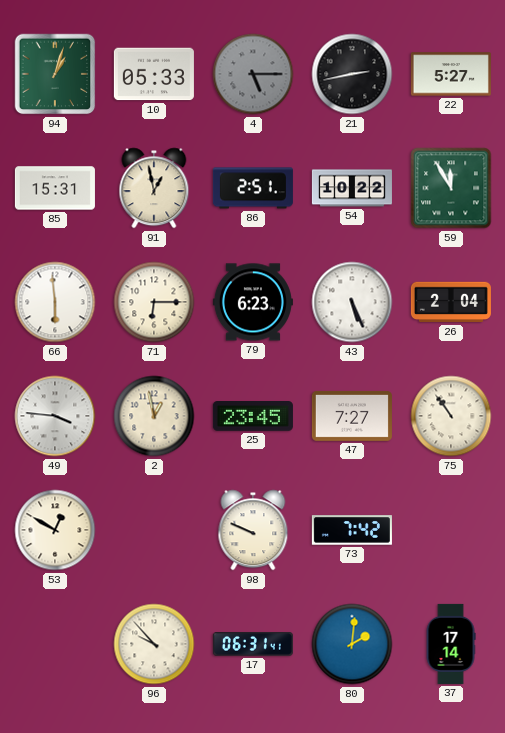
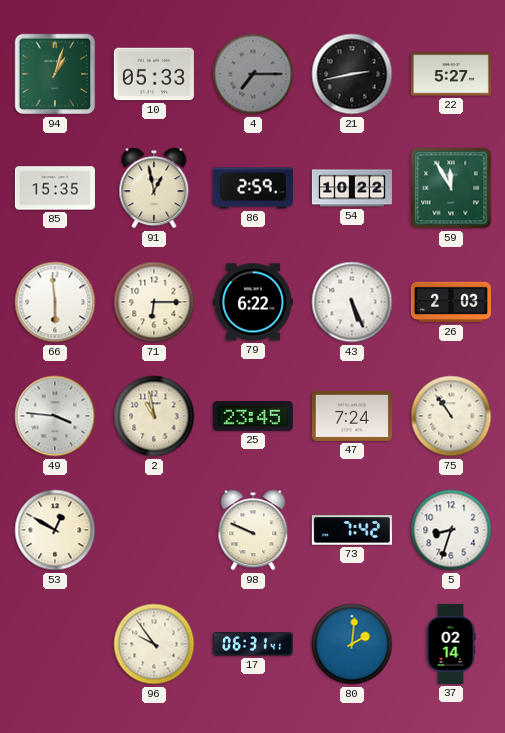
4: 5:15 -> 7:15 (253, 74)
85: 15:31 -> 15:35 (55, 188)
86: 2:51 -> 2:59 (253, 188)
79: 6:23 -> 6:22 (253, 302)
26: 2:04 -> 2:03 (451, 302)
2: 12:58 -> 10:58 (154, 416)
47: 7:27 -> 7:24 (352, 416)
5: none -> 8:33 (451, 530)
96: 9:53 -> 9:54 (154, 644)
37: 17:14 -> 02:14 (451, 644)
